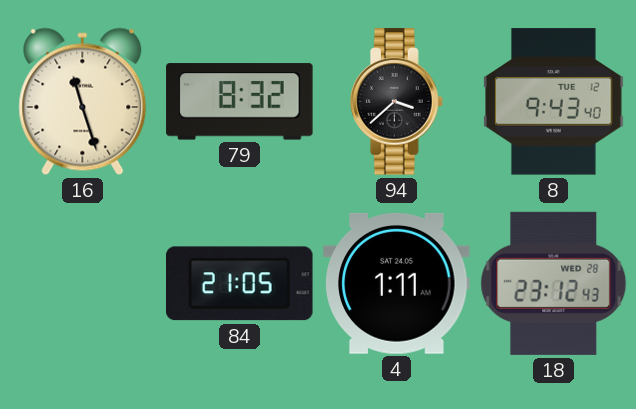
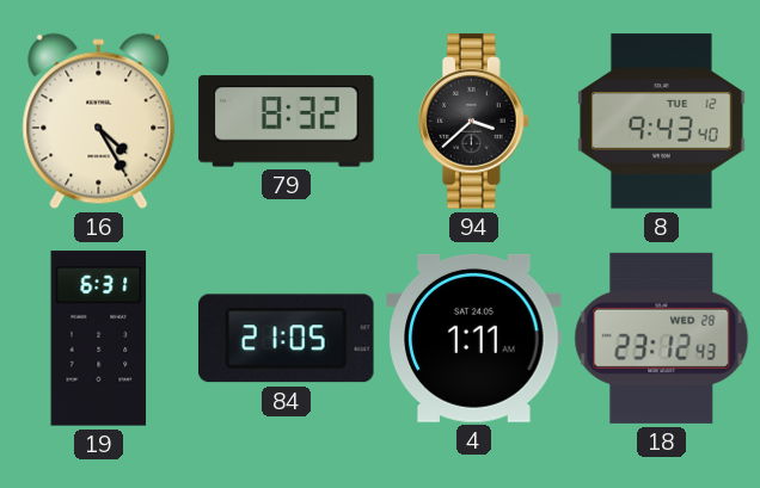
16: 11:27 -> 4:25 (99, 122)
19: none -> 6:31 (99, 339)
